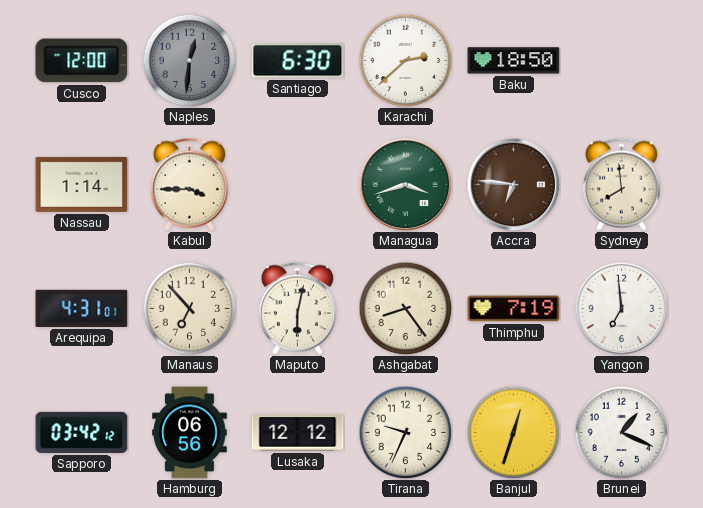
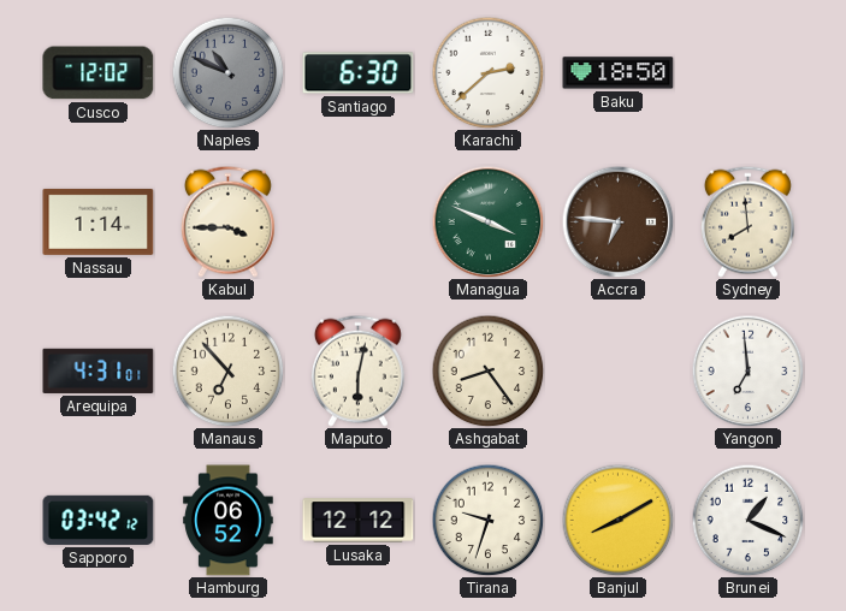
Cusco: 12:00 -> 12:02 (99, 73)
Naples: 12:31 -> 10:49 (227, 72)
Managua: 3:42 -> 3:49 (487, 221)
Thimphu: 7:19 -> none (514, 309)
Hamburg: 06:56 -> 06:52 (229, 521)
Tirana: 9:34 -> 9:33 (487, 520)
Banjul: 12:33 -> 8:10 (617, 520)
